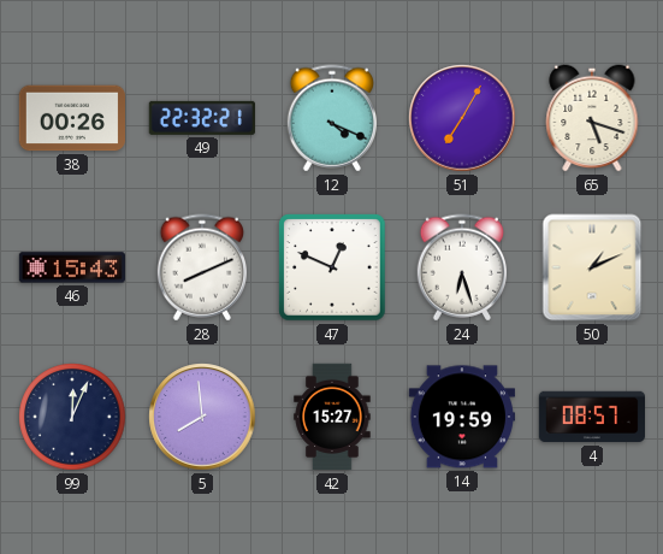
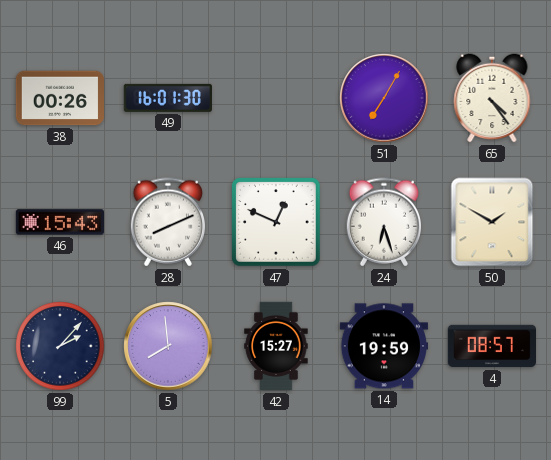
49: 22:32 -> 16:01 (168, 98)
12: 4:19 -> none (331, 118)
65: 5:18 -> 4:24 (492, 98)
50: 1:11 -> 1:50 (492, 222)
99: 12:04 -> 2:07 (60, 346)
